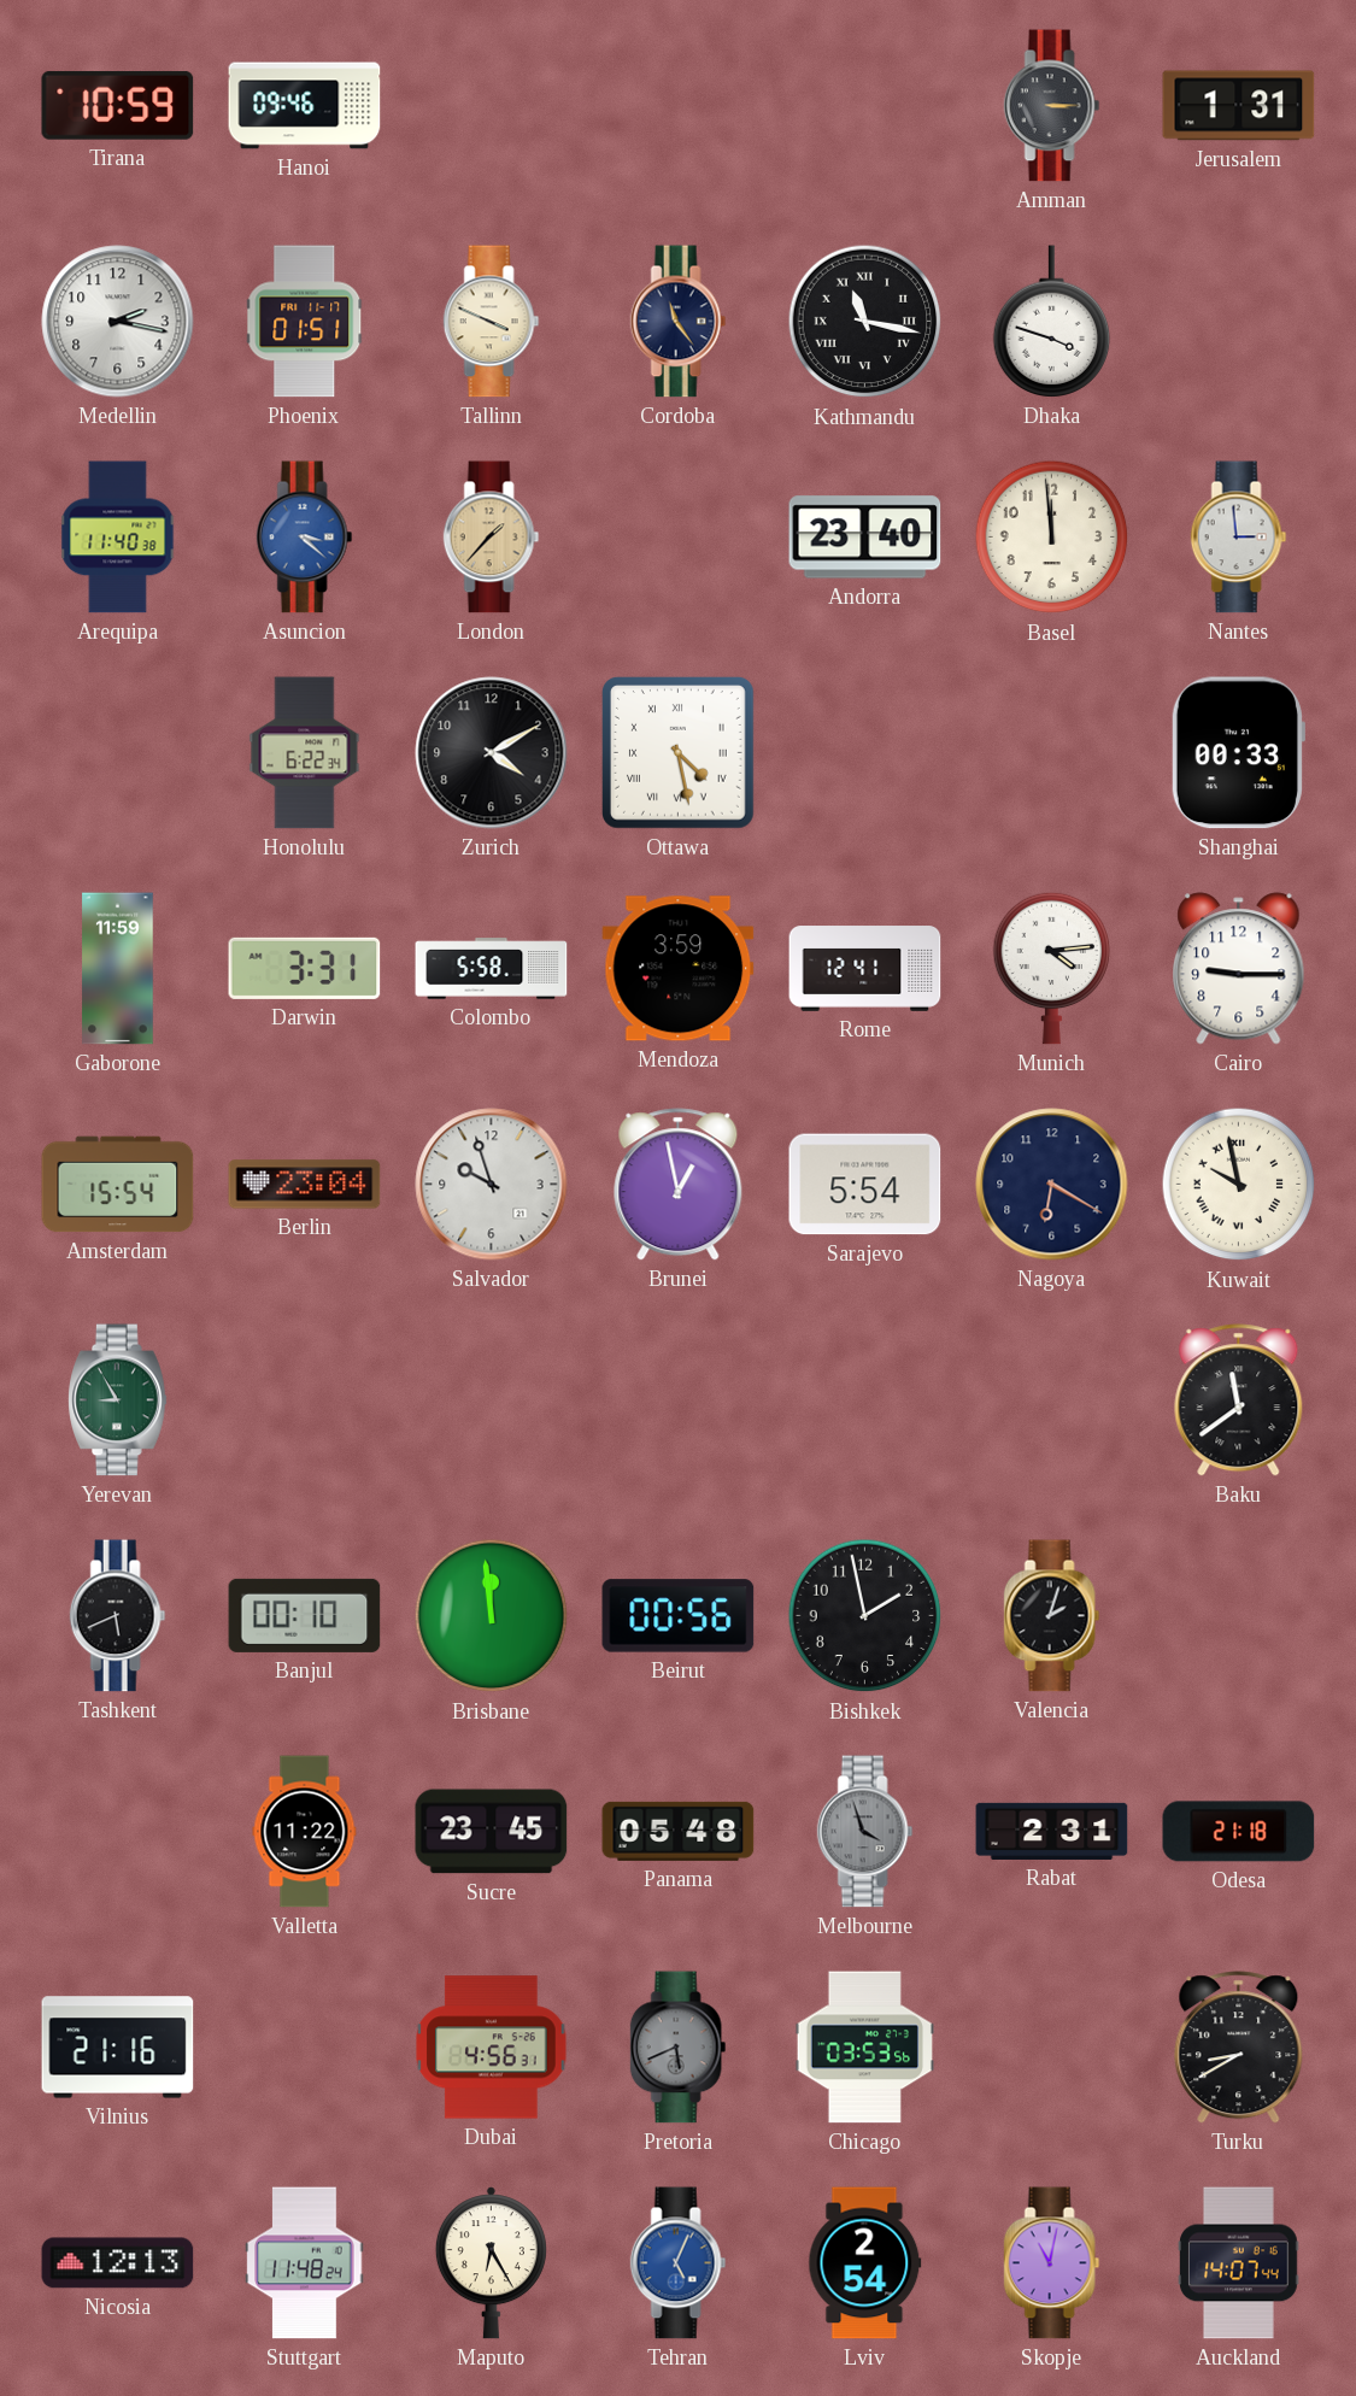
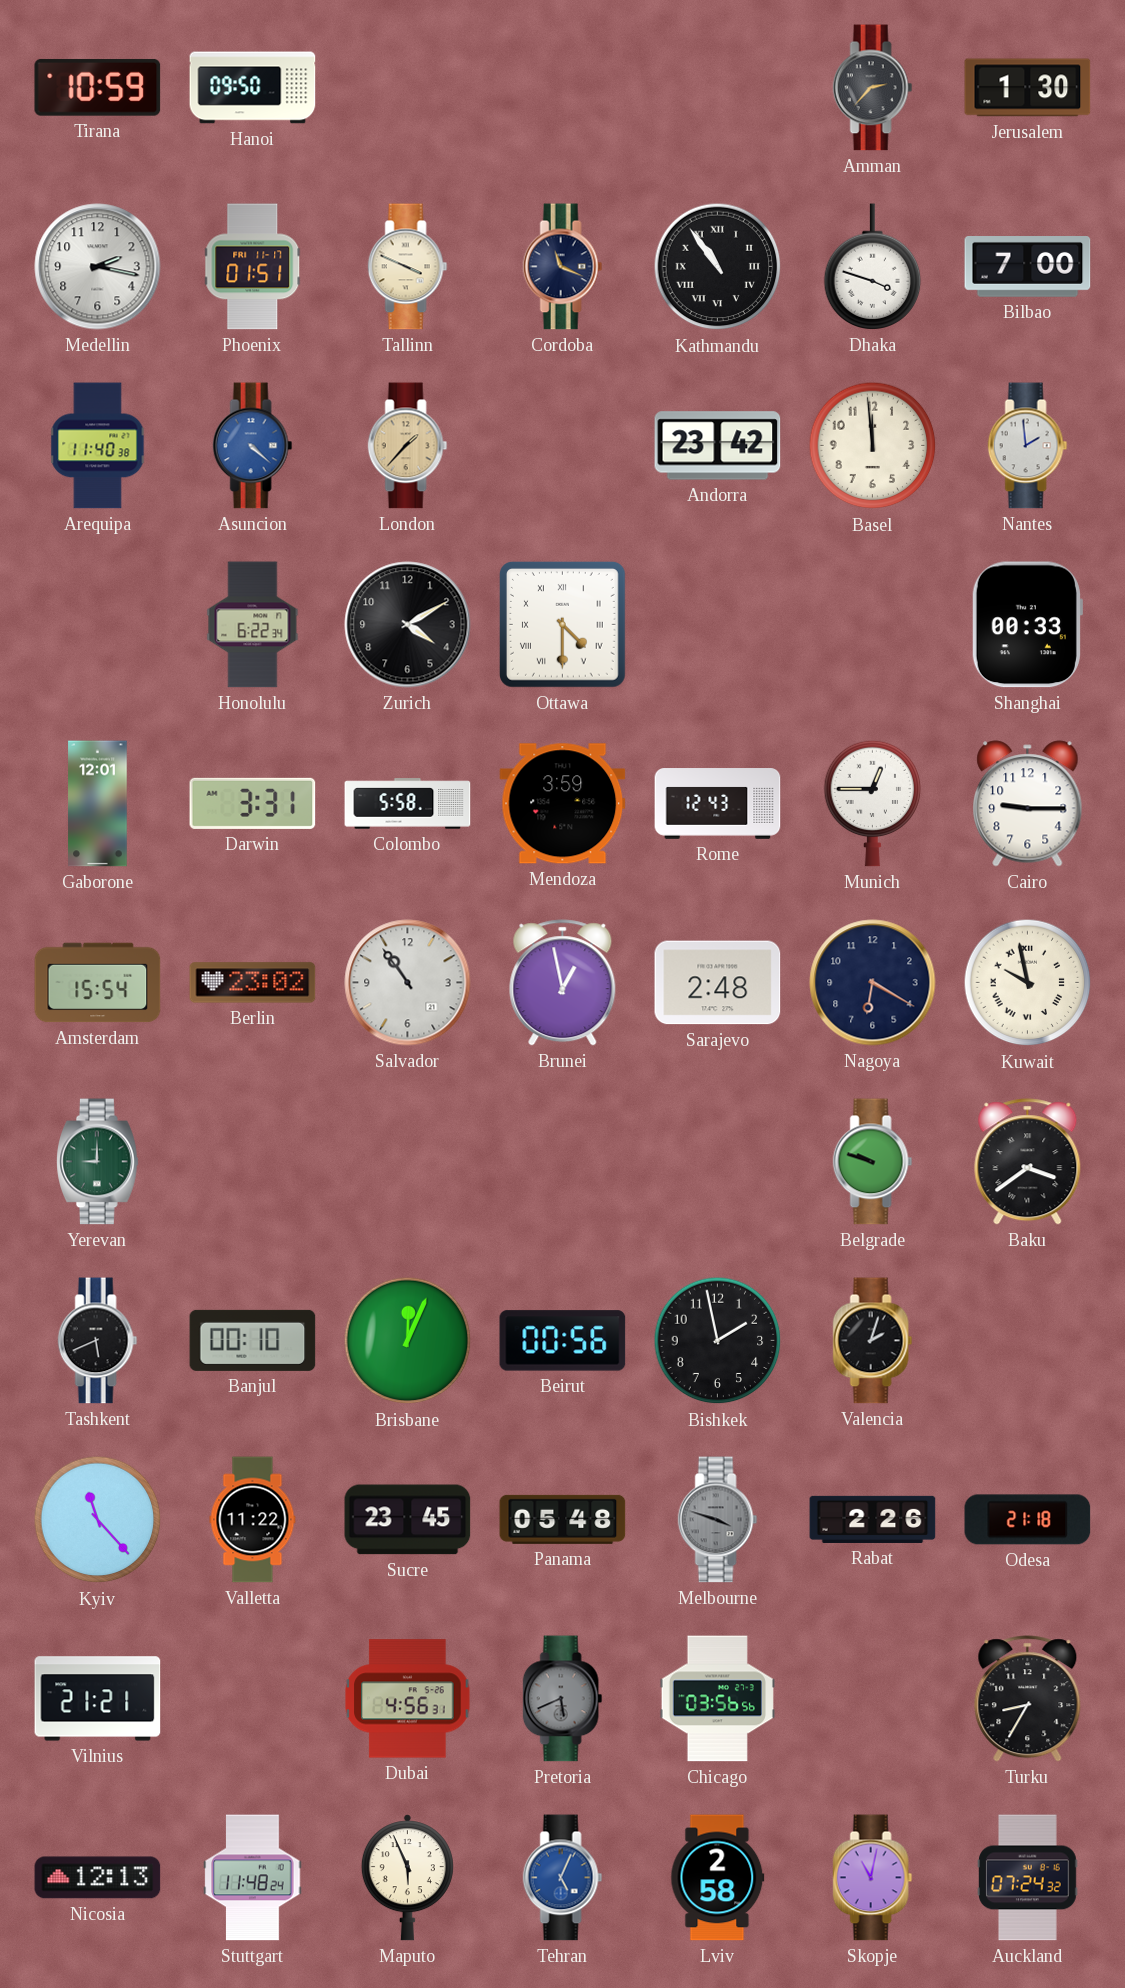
Hanoi: 09:46 -> 09:50 (253, 88)
Amman: 3:15 -> 2:37 (873, 88)
Jerusalem: 1:31 -> 1:30 (1028, 88)
Cordoba: 11:24 -> 11:19 (563, 267)
Kathmandu: 11:17 -> 10:54 (718, 267)
Bilbao: none -> 7:00 (1028, 267)
Asuncion: 3:22 -> 4:22 (253, 446)
Andorra: 23:40 -> 23:42 (718, 446)
Nantes: 2:59 -> 1:59 (1028, 446)
Ottawa: 4:28 -> 4:30 (563, 625)
Gaborone: 11:59 -> 12:01 (98, 804)
Rome: 12:41 -> 12:43 (718, 804)
Munich: 4:14 -> 12:45 (873, 803)
Berlin: 23:04 -> 23:02 (253, 983)
Salvador: 9:57 -> 10:54 (408, 983)
Sarajevo: 5:54 -> 2:48 (718, 983)
Yerevan: 8:55 -> 9:00 (98, 1162)
Belgrade: none -> 9:48 (873, 1162)
Baku: 11:39 -> 3:39 (1028, 1162)
Brisbane: 11:59 -> 12:04 (408, 1341)
Kyiv: none -> 11:23 (98, 1520)
Melbourne: 3:57 -> 3:48 (718, 1520)
Rabat: 2:31 -> 2:26 (873, 1519)
Vilnius: 21:16 -> 21:21 (98, 1699)
Chicago: 03:53 -> 03:56 (717, 1699)
Turku: 8:40 -> 8:35 (1028, 1699)
Maputo: 6:25 -> 5:56 (407, 1878)
Lviv: 2:54 -> 2:58 (718, 1878)
Auckland: 14:07 -> 07:24 (1028, 1878)
